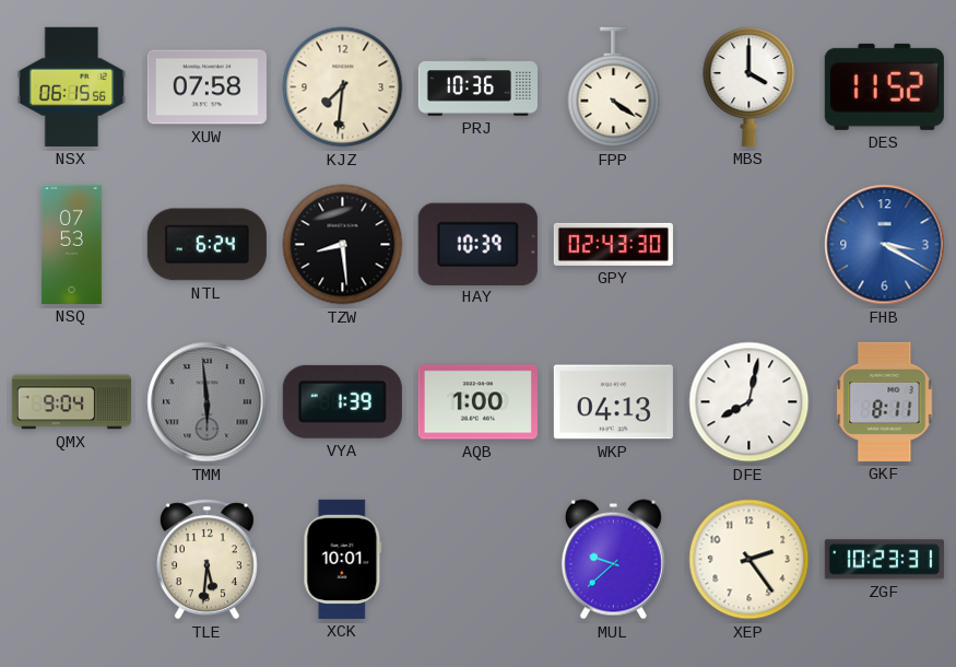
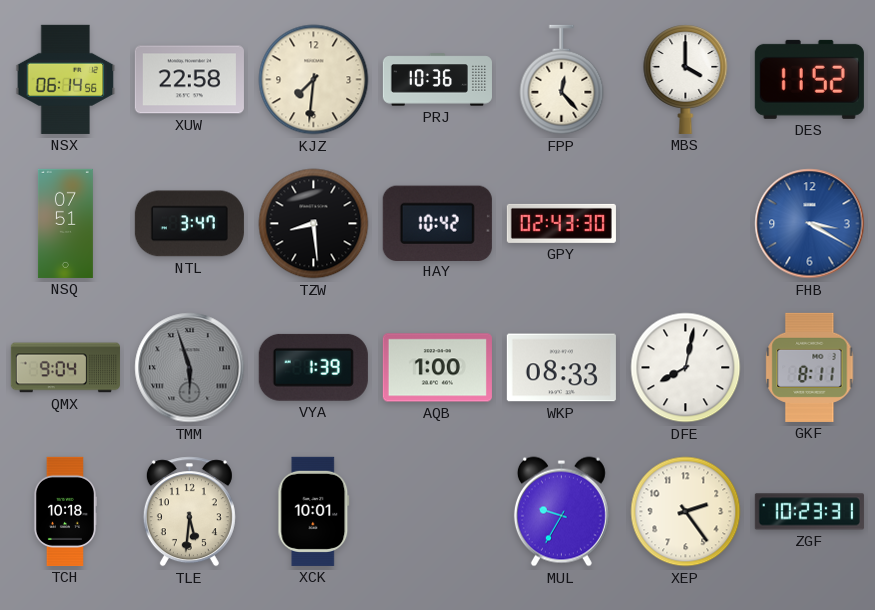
NSX: 06:15 -> 06:14 (66, 79)
XUW: 07:58 -> 22:58 (189, 80)
FPP: 4:21 -> 12:23 (562, 80)
NSQ: 07:53 -> 07:51 (65, 223)
NTL: 6:24 -> 3:47 (189, 224)
HAY: 10:39 -> 10:42 (437, 223)
TMM: 5:59 -> 5:57 (190, 368)
WKP: 04:13 -> 08:33 (561, 368)
TCH: none -> 10:18 (64, 511)
MUL: 9:38 -> 9:35 (561, 512)
